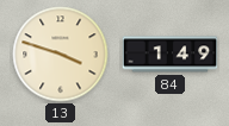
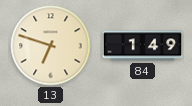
13: 3:48 -> 6:48 (51, 46)
